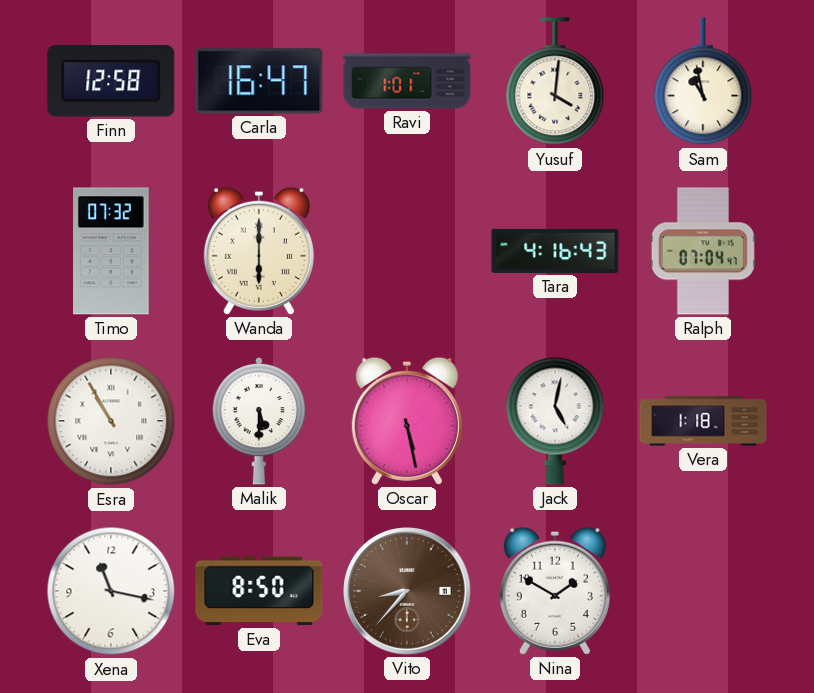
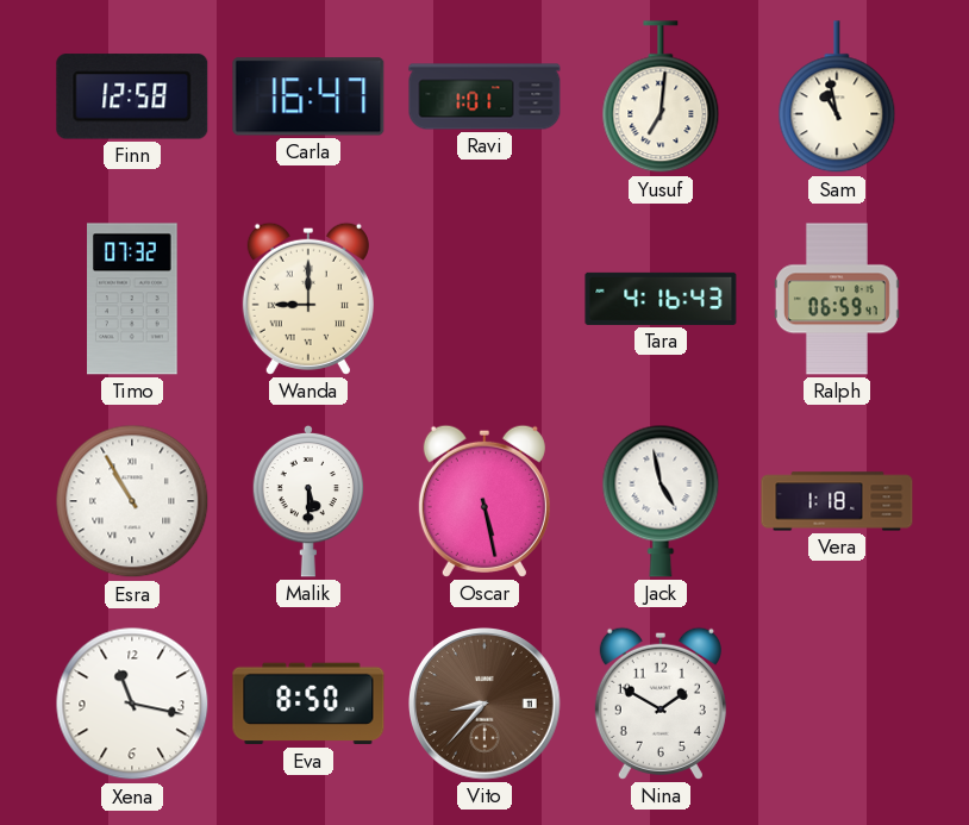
Yusuf: 4:01 -> 7:01 (661, 98)
Wanda: 6:00 -> 9:00 (308, 299)
Ralph: 07:04 -> 06:59 (837, 299)
Jack: 5:02 -> 4:58 (661, 501)
